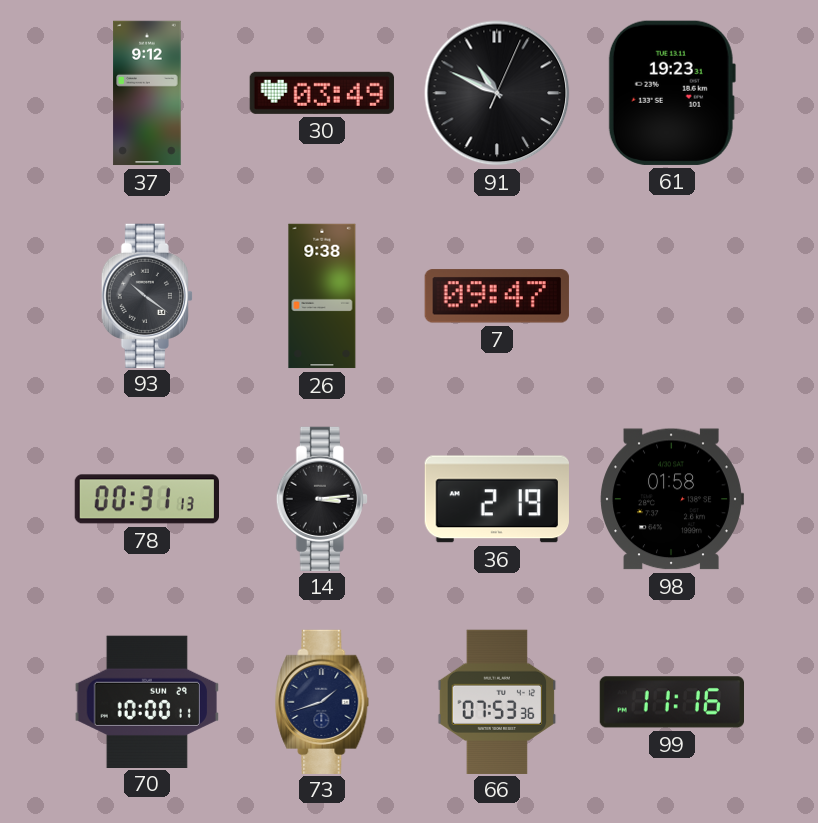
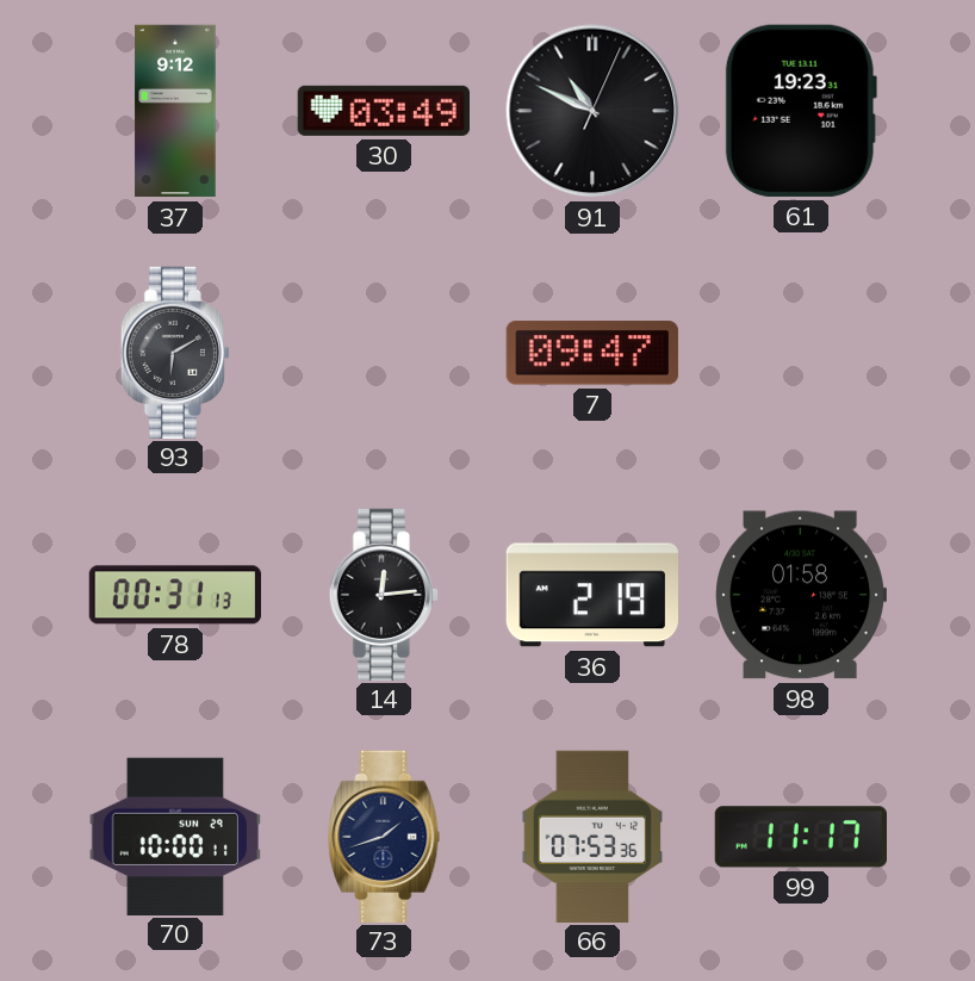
93: 10:21 -> 6:10 (175, 352)
26: 9:38 -> none (322, 296)
14: 3:14 -> 12:14 (384, 594)
99: 11:16 -> 11:17 (800, 837)
